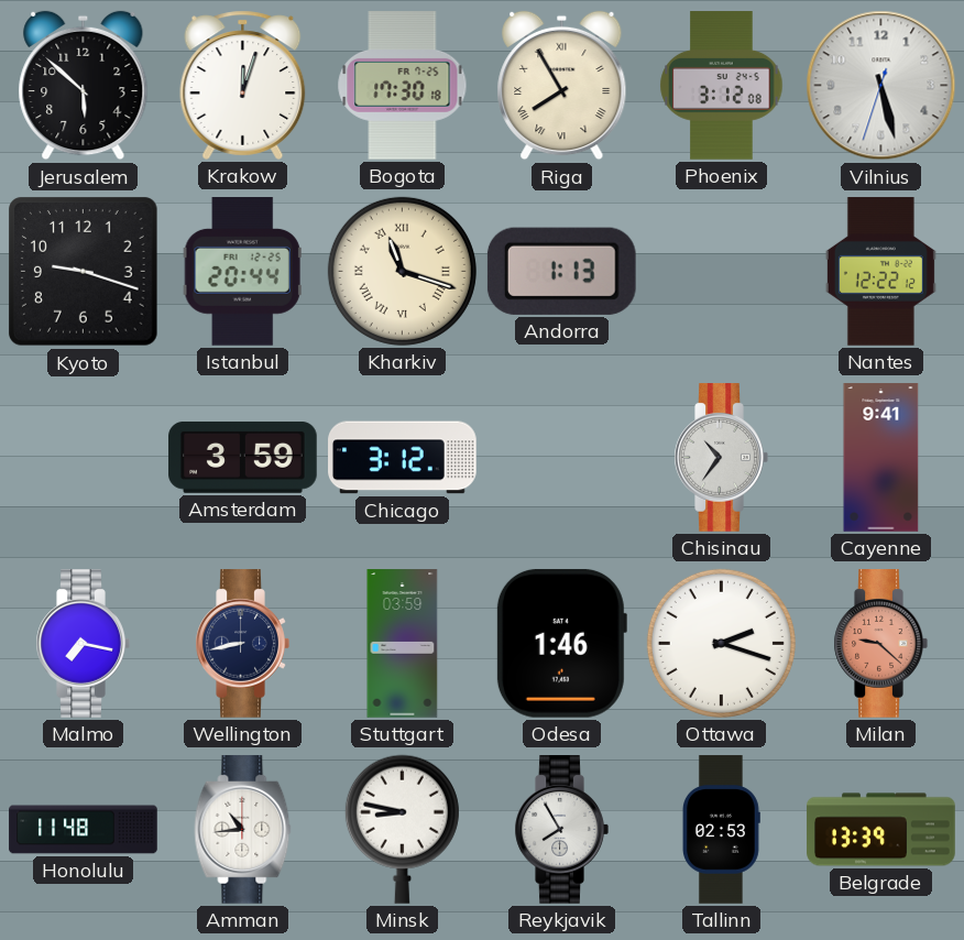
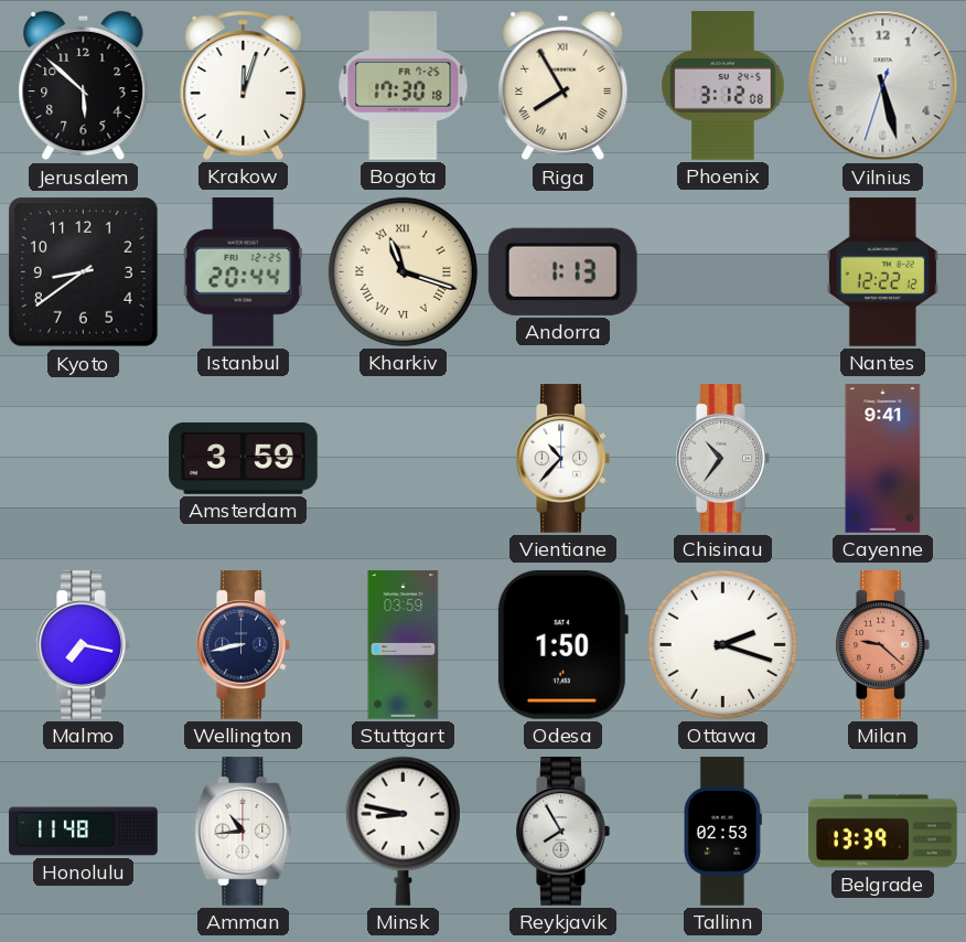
Kyoto: 9:18 -> 8:39 (84, 272)
Chicago: 3:12 -> none (403, 458)
Vientiane: none -> 10:37 (562, 459)
Odesa: 1:46 -> 1:50 (562, 644)
